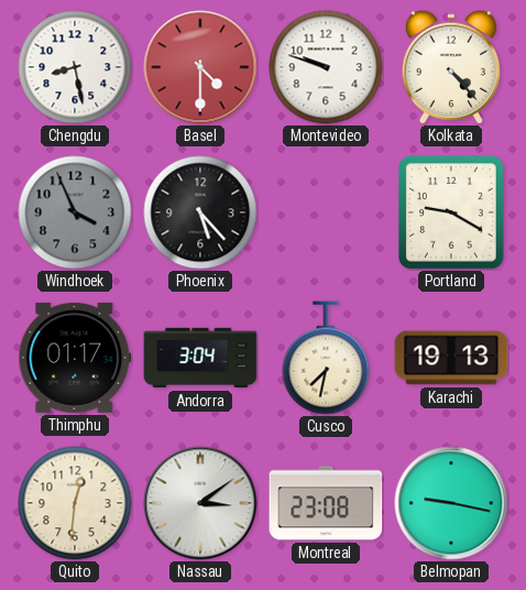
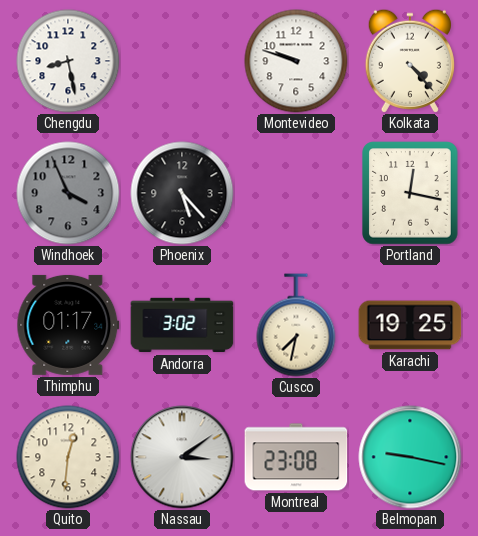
Basel: 4:30 -> none (200, 67)
Portland: 9:20 -> 12:17 (410, 193)
Andorra: 3:04 -> 3:02 (182, 325)
Karachi: 19:13 -> 19:25 (410, 325)
